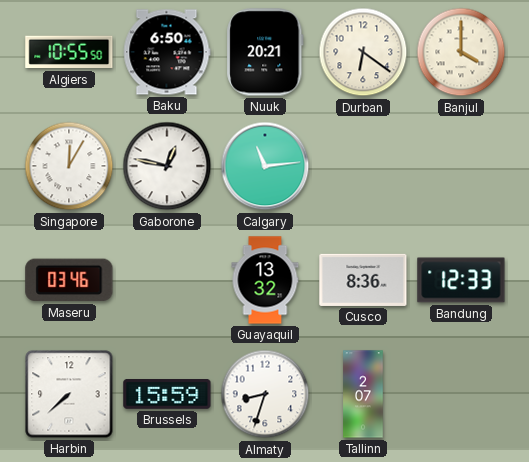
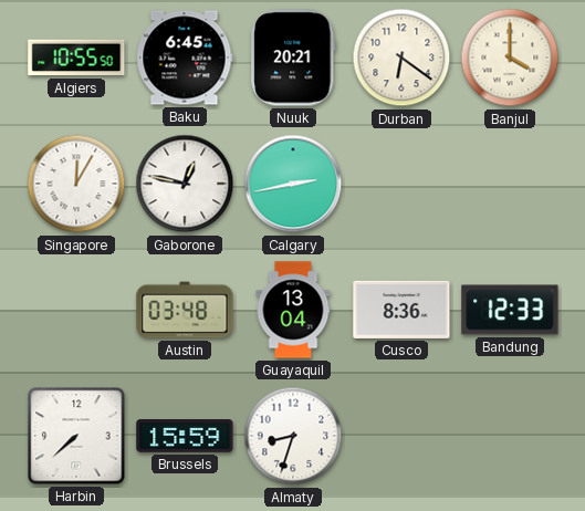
Baku: 6:50 -> 6:45 (185, 58)
Calgary: 11:14 -> 2:43 (293, 184)
Maseru: 03:46 -> none (69, 280)
Austin: none -> 03:48 (185, 310)
Guayaquil: 13:32 -> 13:04 (293, 310)
Tallinn: 2:07 -> none (363, 394)
